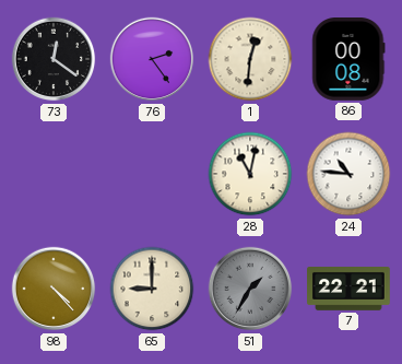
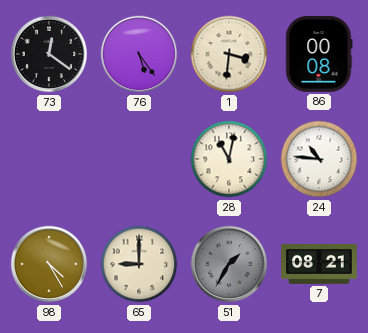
76: 2:24 -> 5:24 (139, 54)
1: 12:31 -> 3:31 (229, 54)
98: 4:23 -> 4:25 (49, 264)
7: 22:21 -> 08:21 (319, 265)
